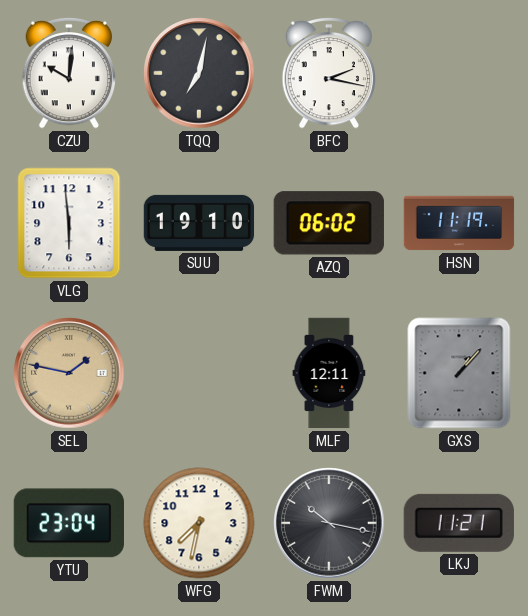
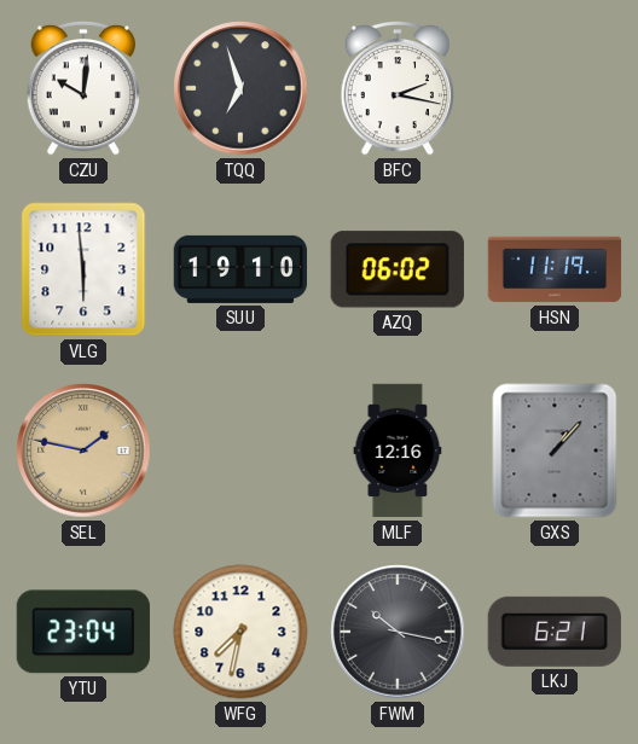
TQQ: 7:02 -> 6:57 (240, 88)
MLF: 12:11 -> 12:16 (398, 451)
LKJ: 11:21 -> 6:21 (555, 632)
